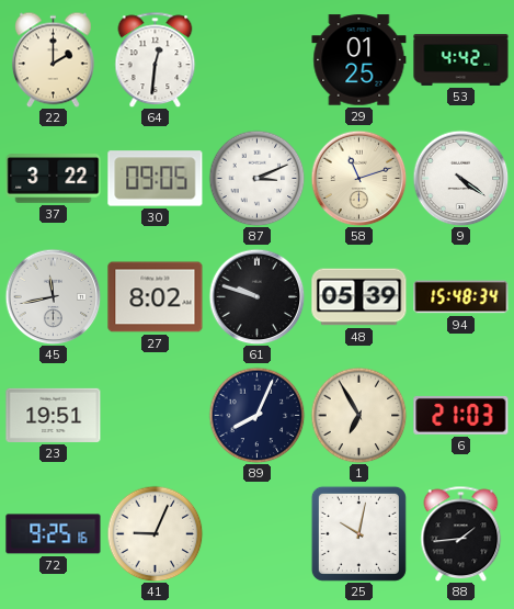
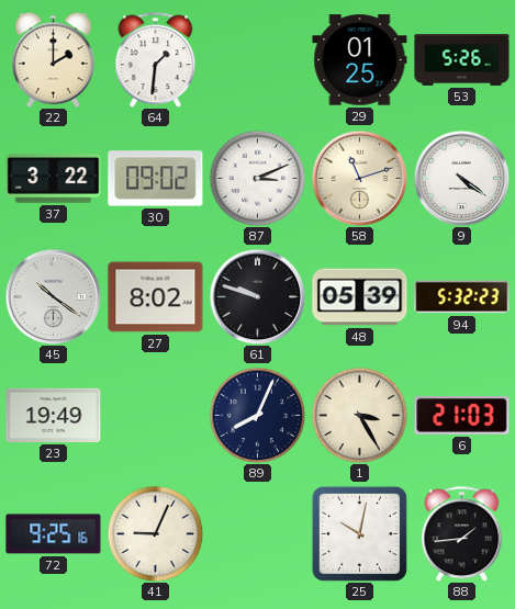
64: 12:31 -> 1:31 (156, 59)
53: 4:42 -> 5:26 (462, 59)
30: 09:05 -> 09:02 (156, 179)
45: 11:43 -> 10:21 (53, 296)
94: 15:48 -> 5:32 (462, 297)
23: 19:51 -> 19:49 (54, 415)
1: 6:55 -> 3:25 (359, 415)
